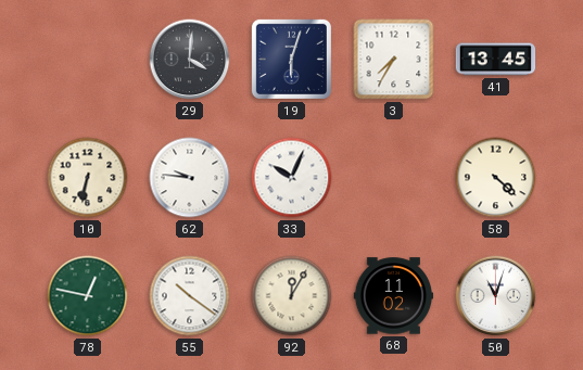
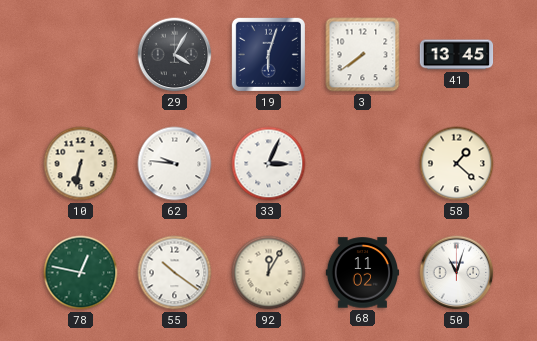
29: 4:01 -> 4:05 (175, 55)
3: 7:35 -> 7:39 (363, 55)
33: 10:04 -> 3:04 (269, 164)
58: 4:22 -> 1:22 (457, 164)
